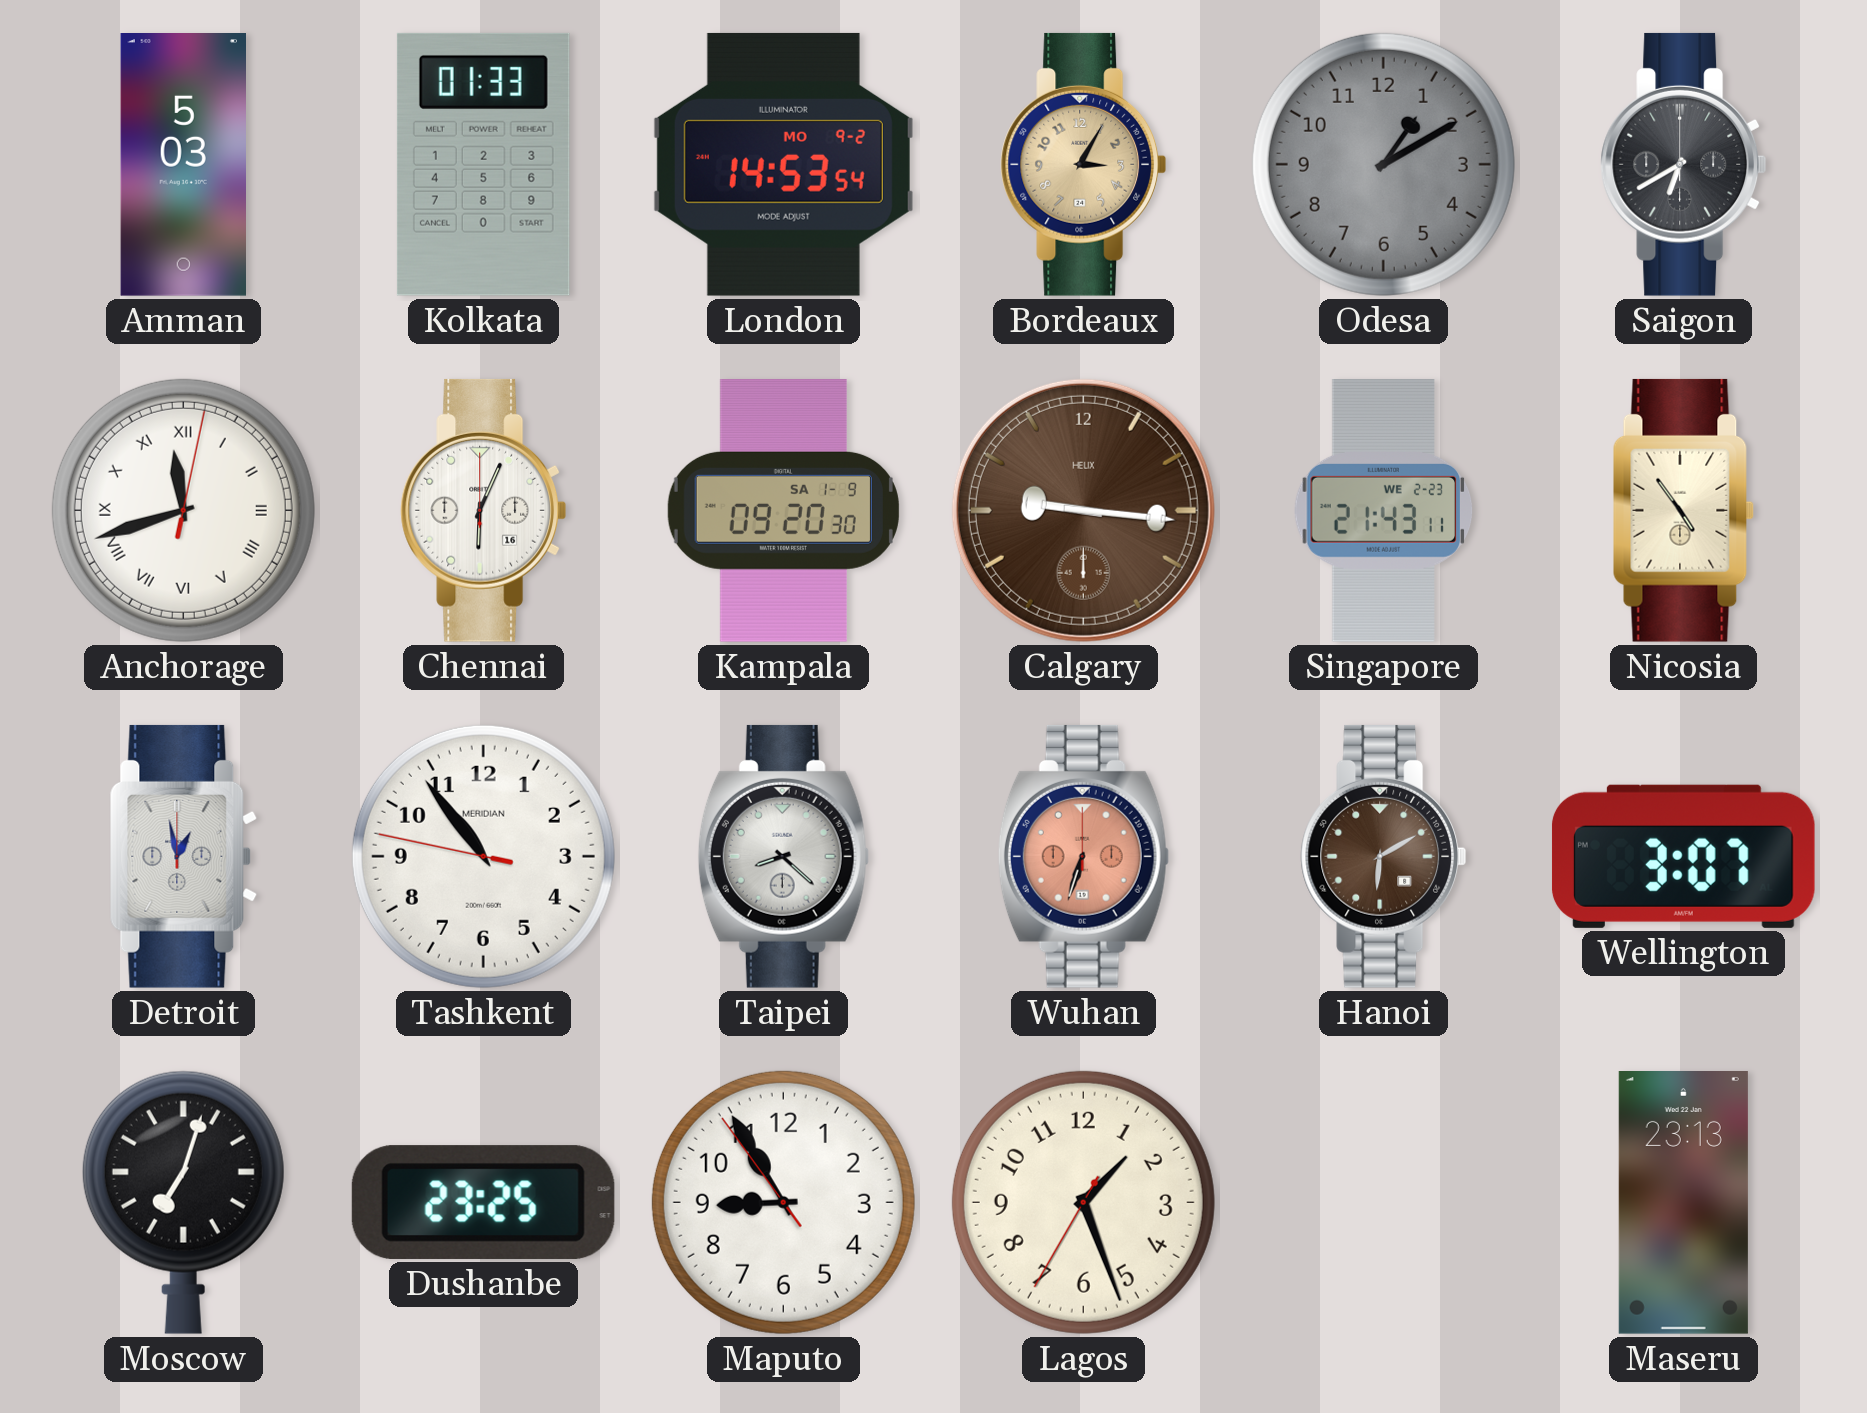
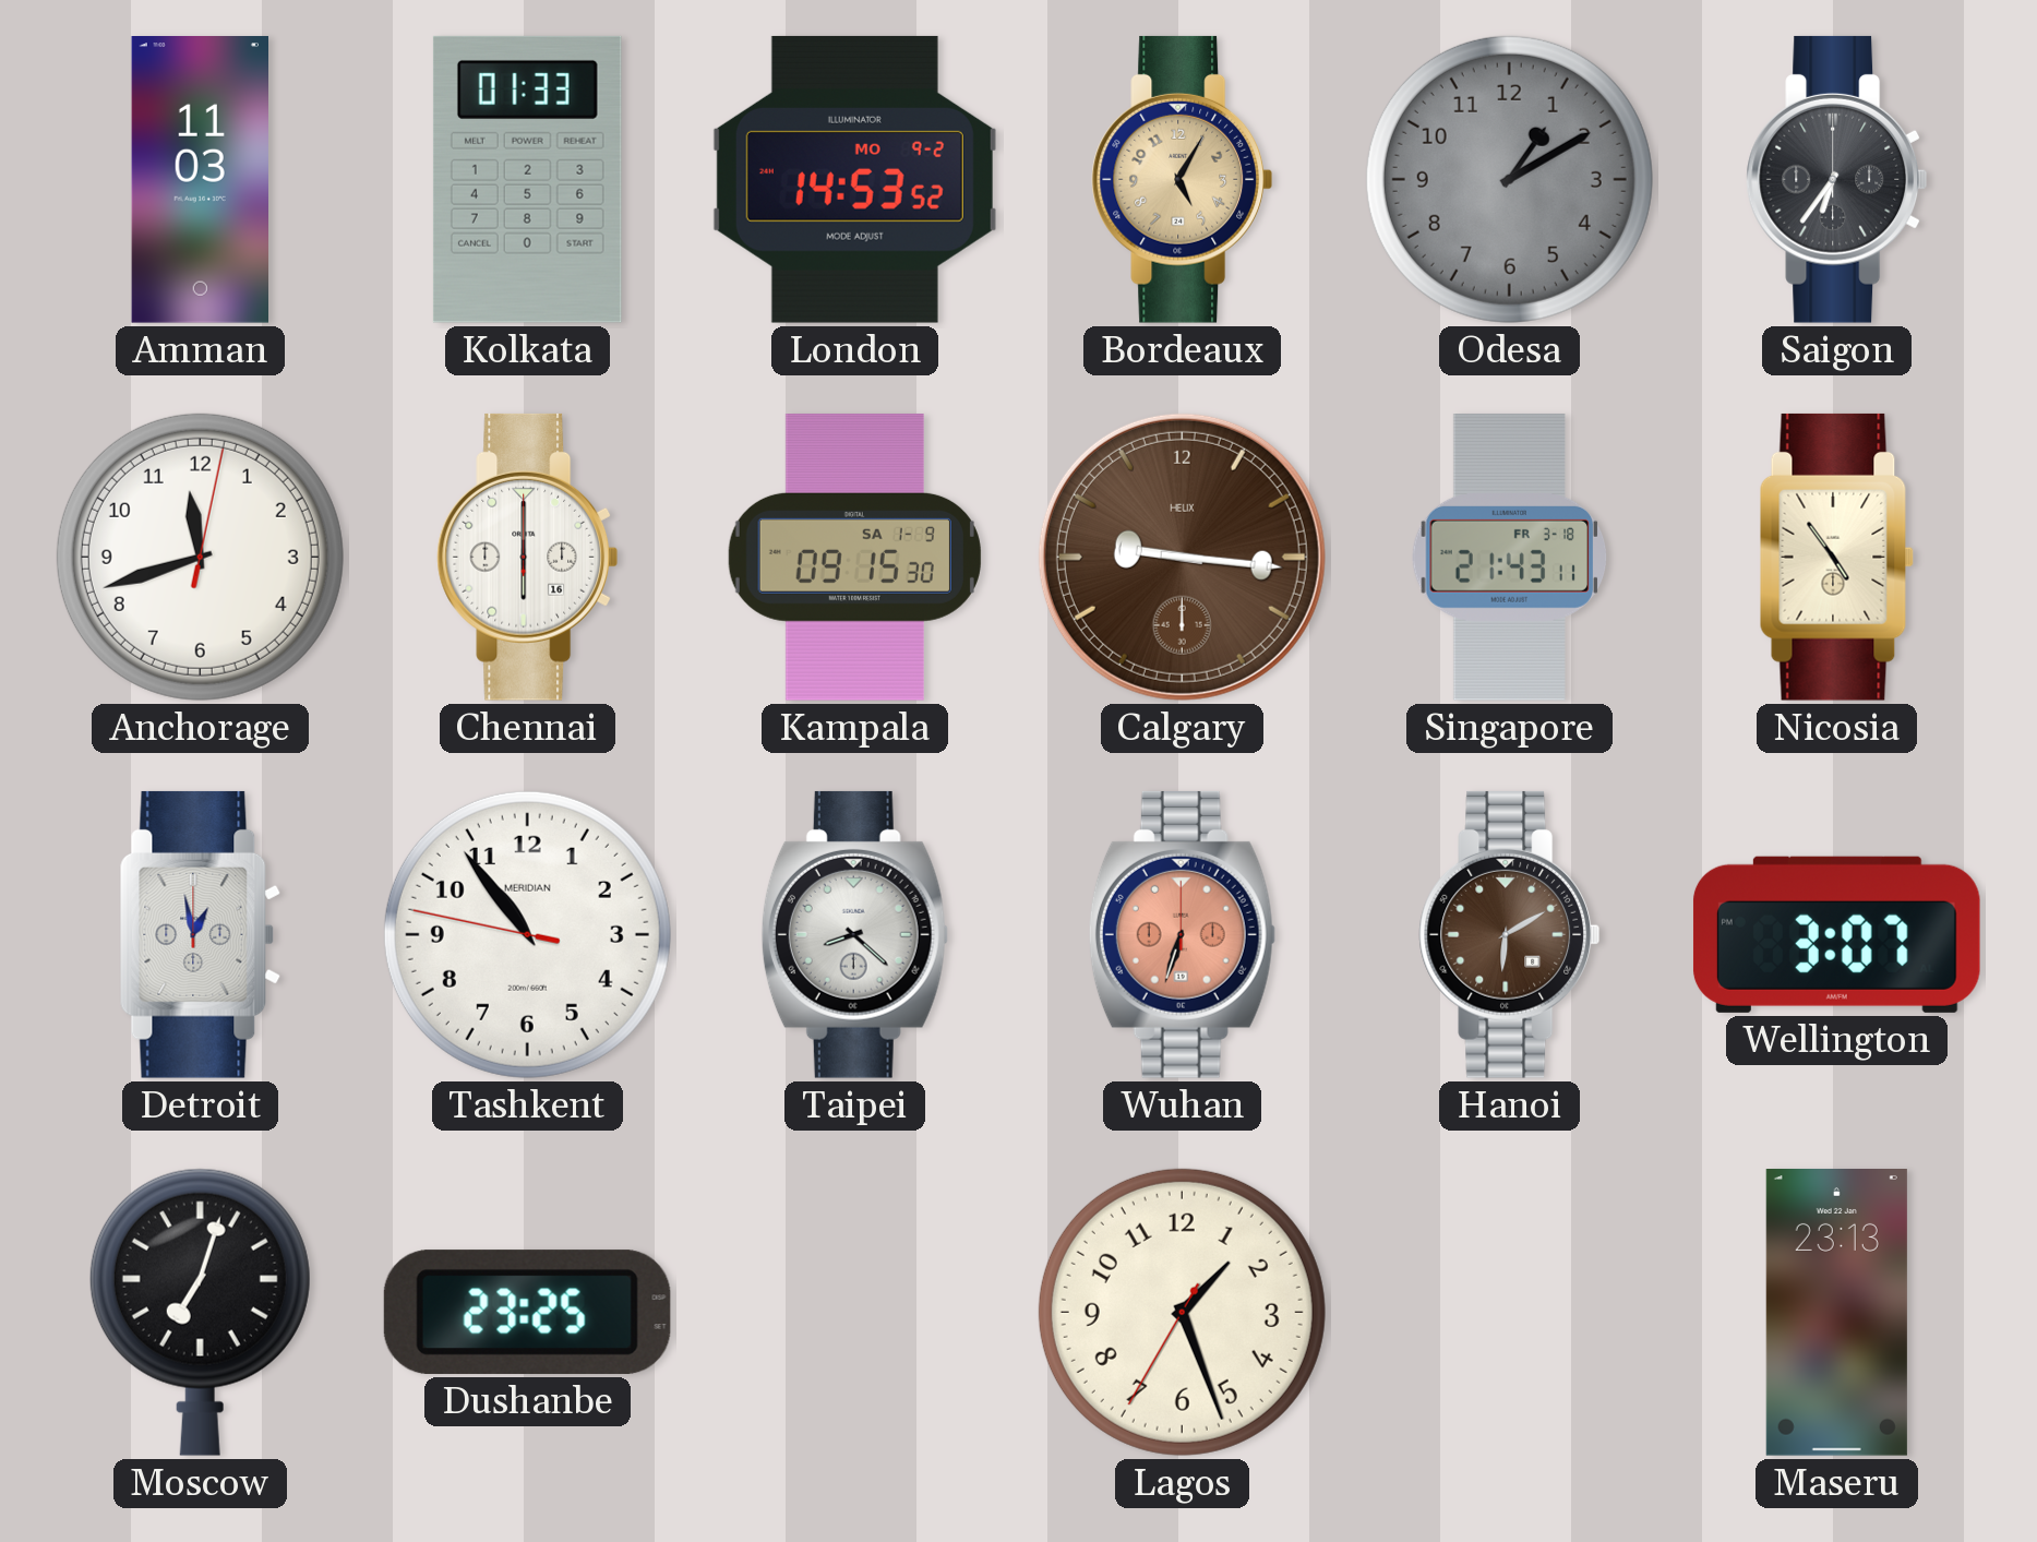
Amman: 5:03 -> 11:03 (200, 180)
London: 14:53:54 -> 14:53:52 (854, 179)
Bordeaux: 3:05 -> 5:05 (1182, 179)
Saigon: 6:40 -> 6:36 (1836, 179)
Anchorage numerals: Roman -> Arabic (200, 557)
Chennai: 6:04 -> 6:00 (527, 557)
Kampala: 09:20 -> 09:15 (854, 558)
Singapore date: WE 2-23 -> FR 3-18 (1510, 558)
Maputo: 8:54 -> none (783, 1202)
